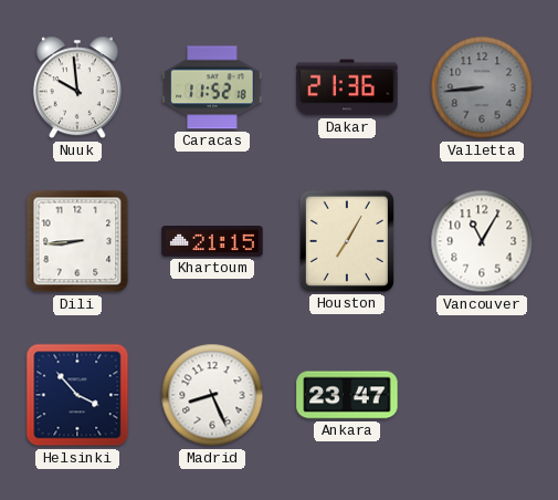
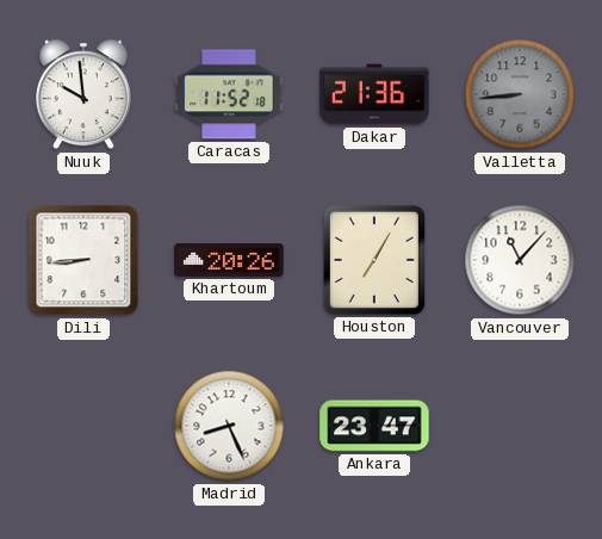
Khartoum: 21:15 -> 20:26 (229, 261)
Vancouver: 11:05 -> 11:07 (520, 260)
Helsinki: 3:53 -> none (77, 395)
